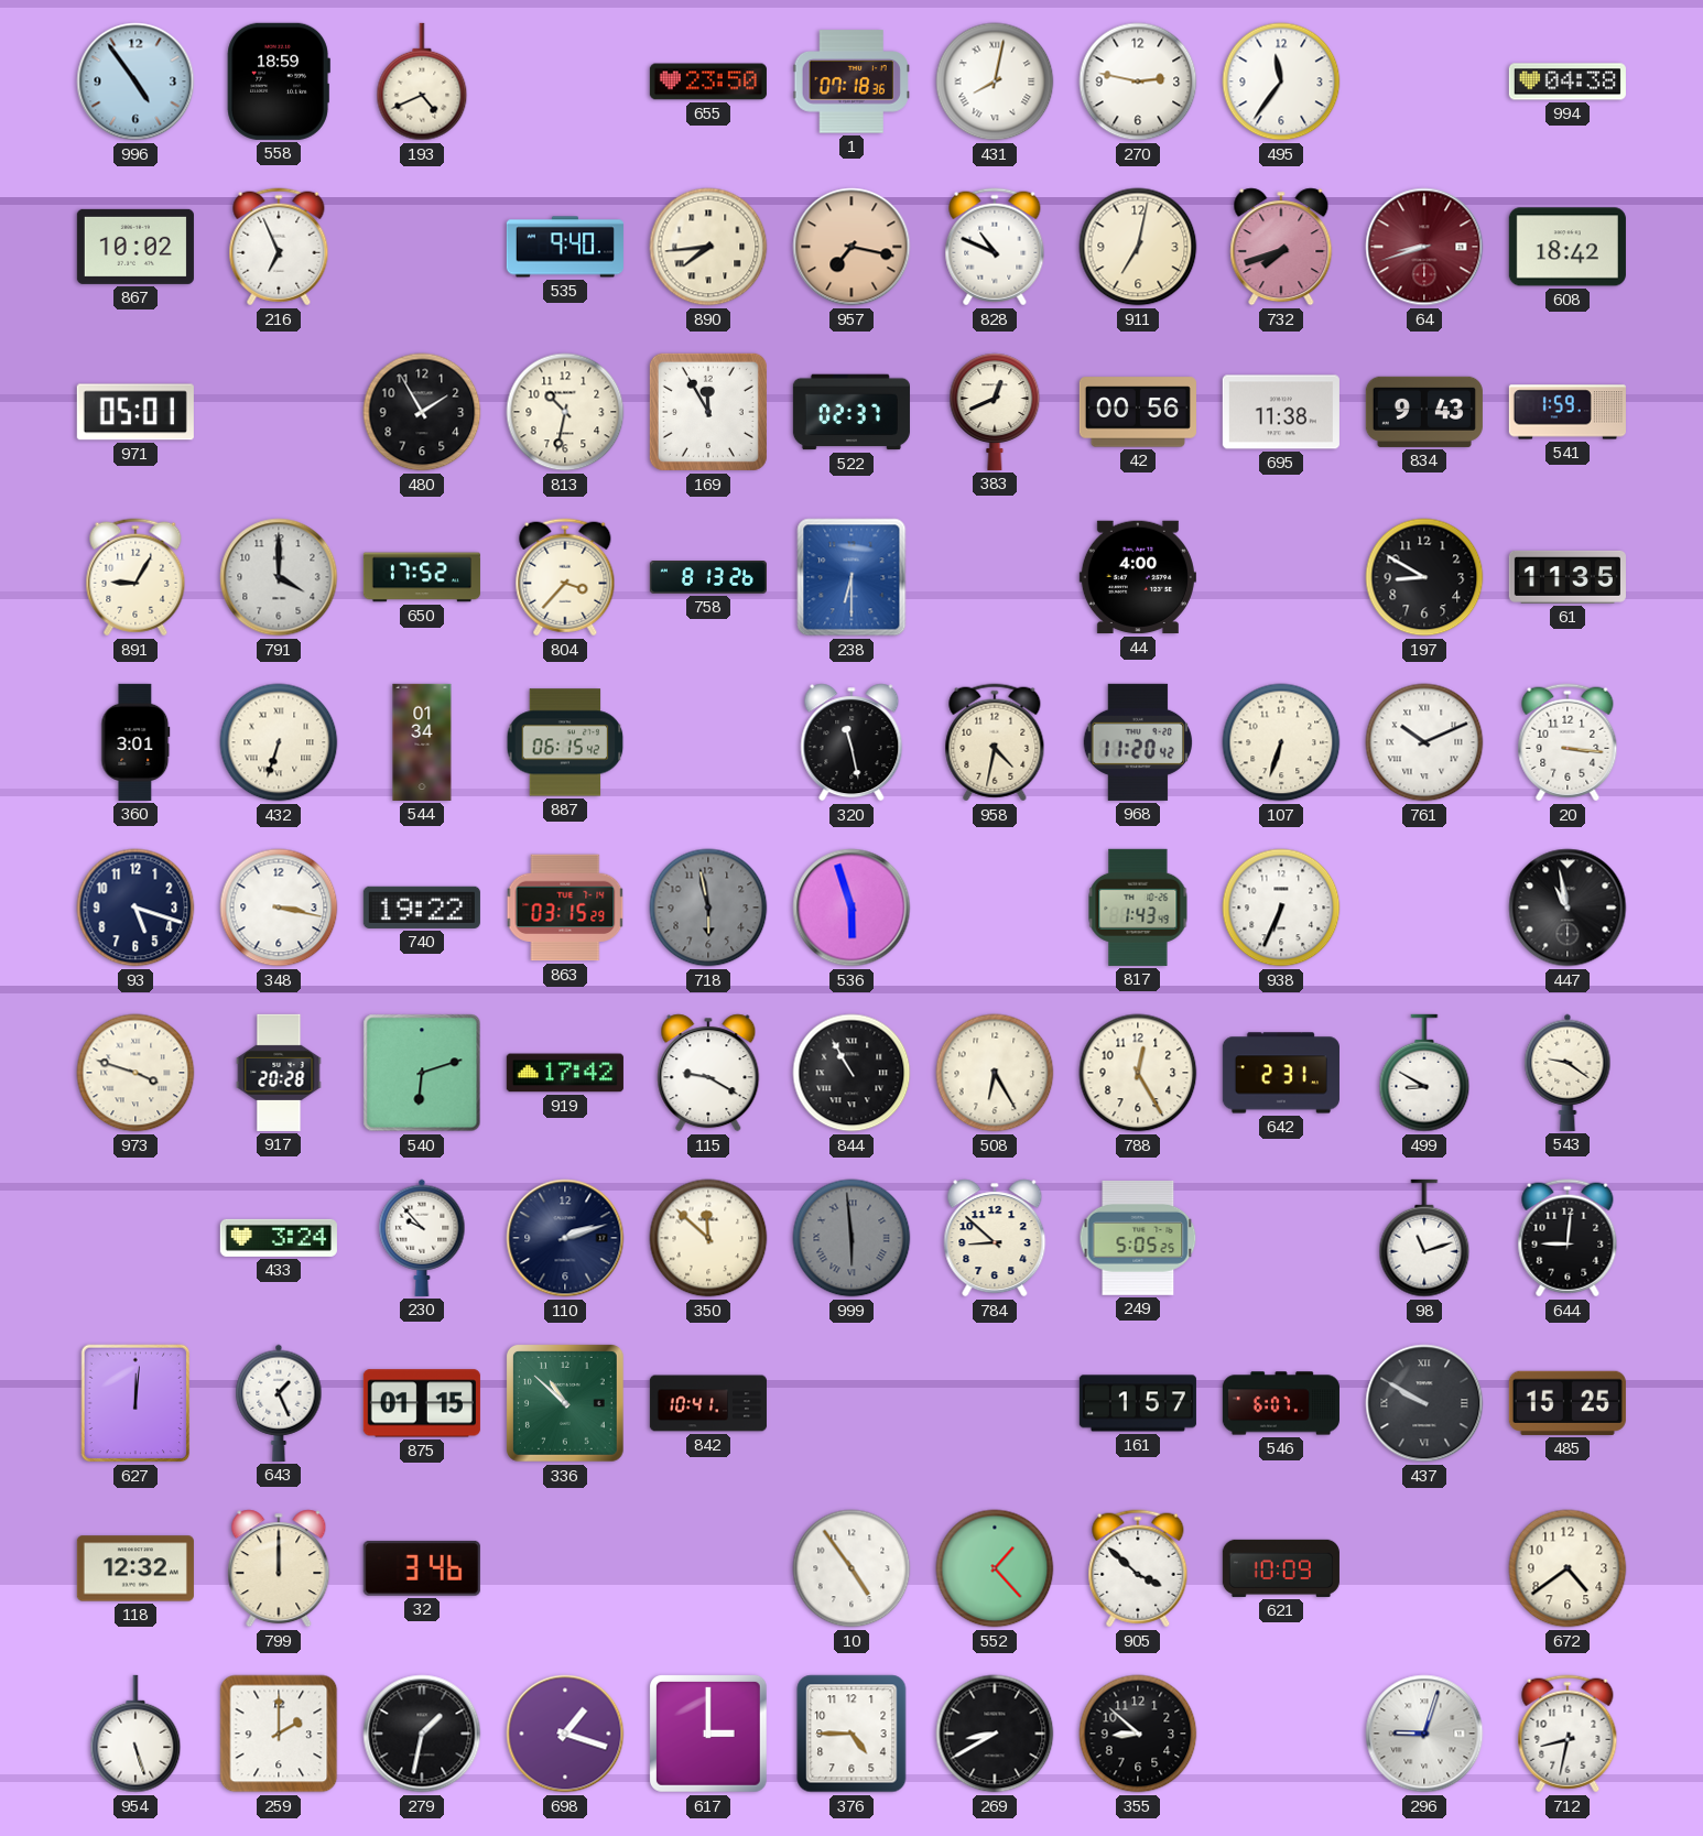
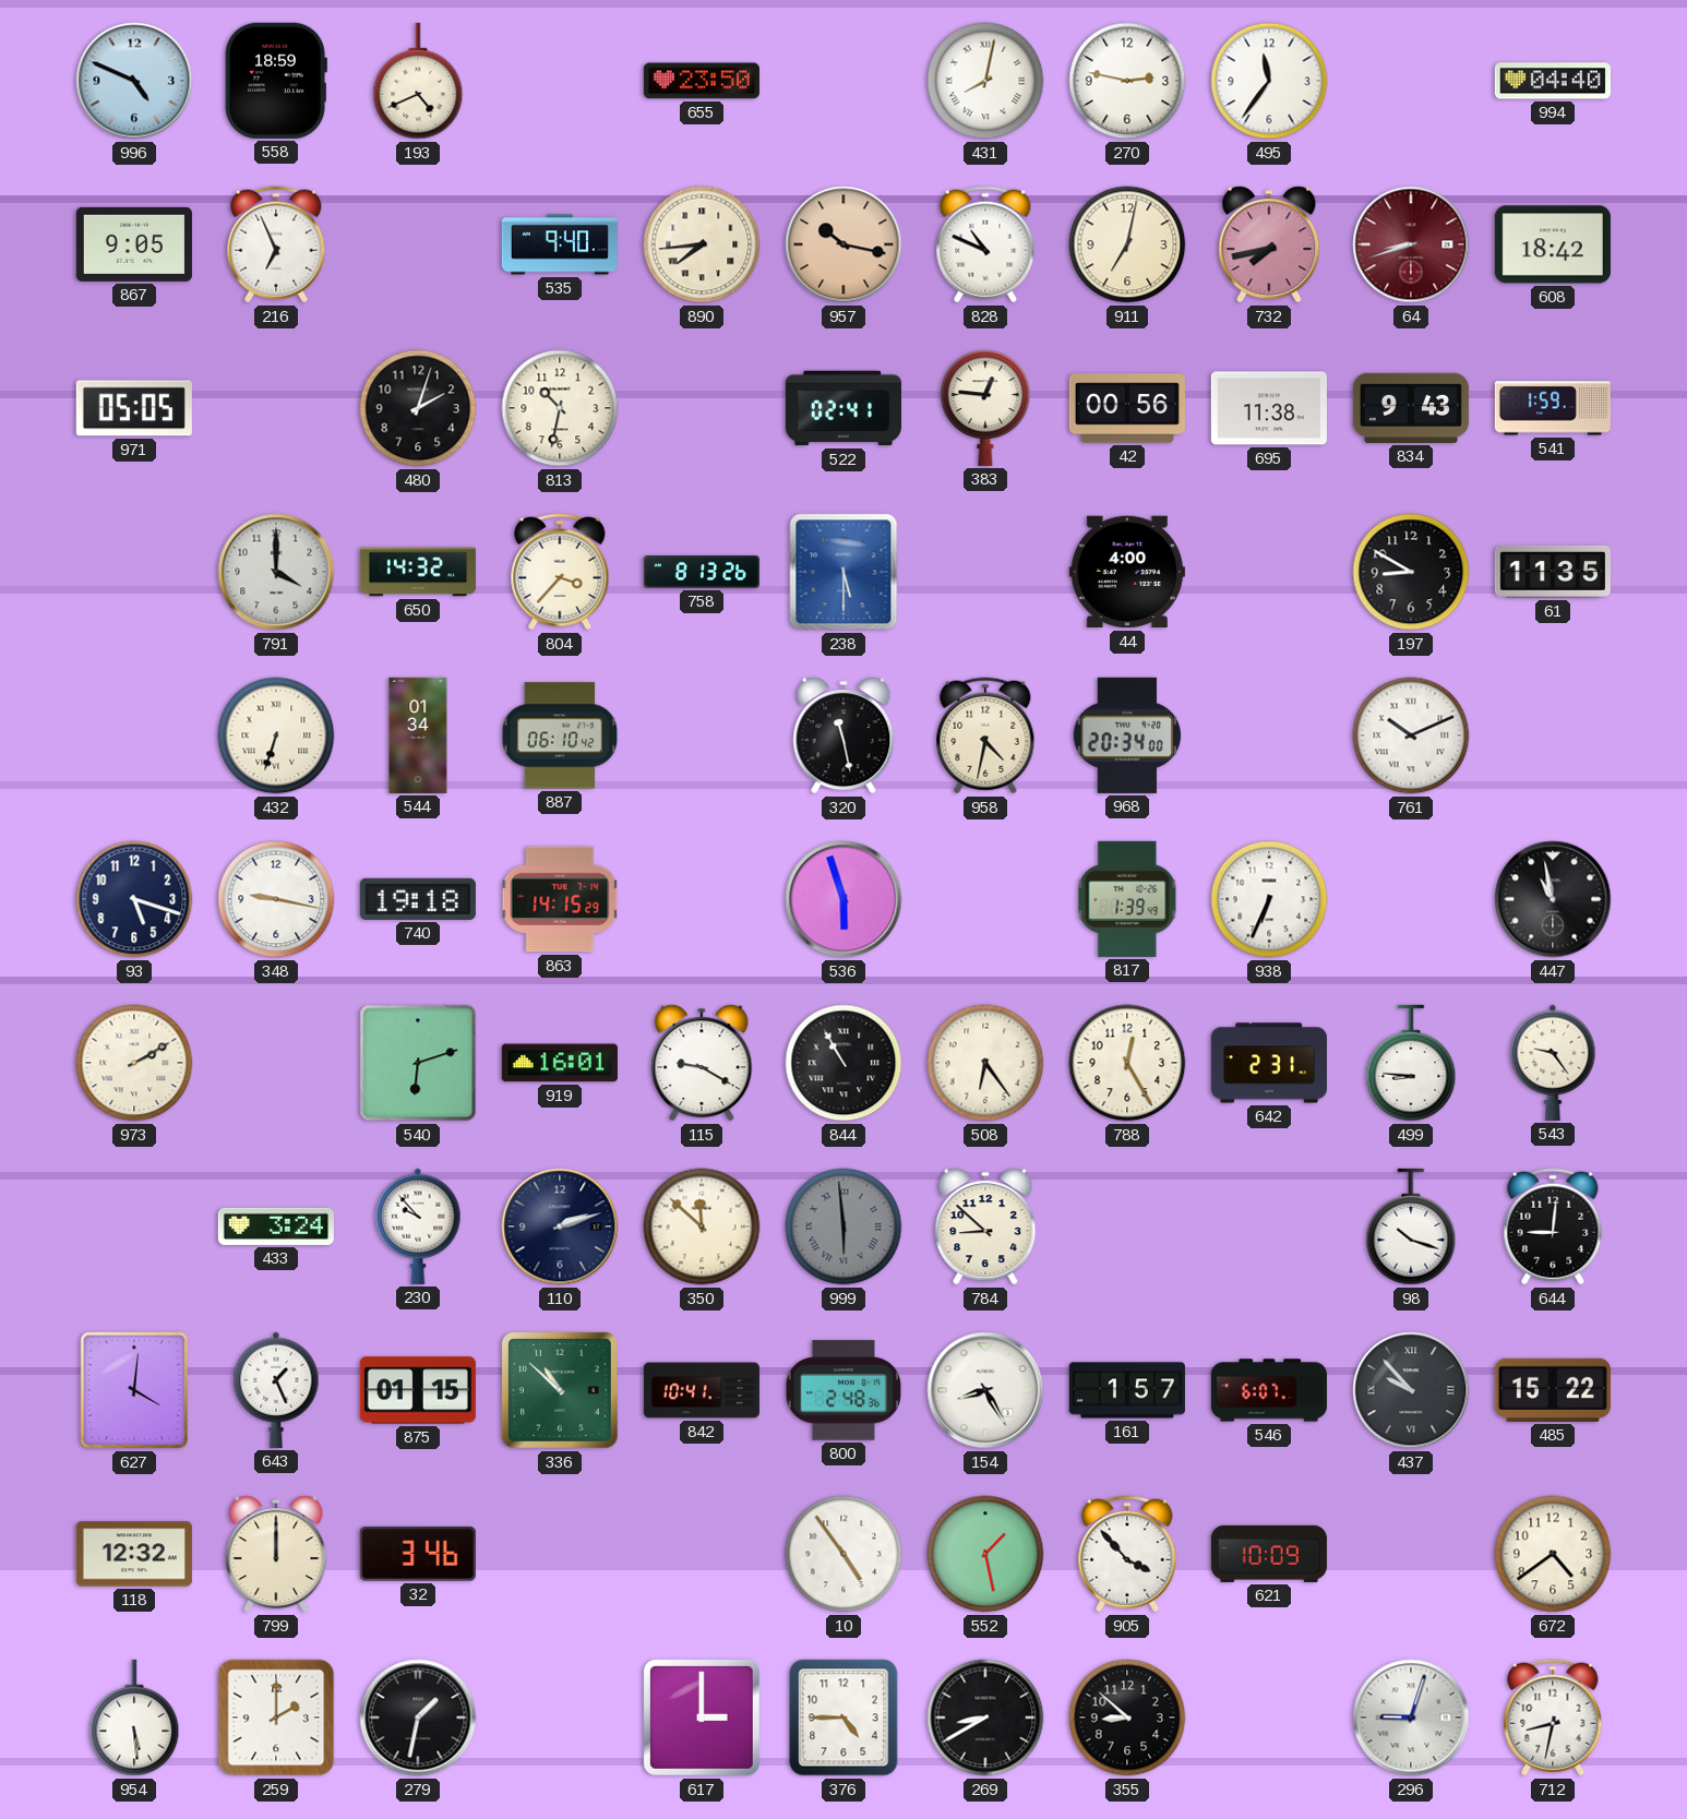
996: 4:54 -> 4:49 (134, 81)
1: 07:18 -> none (851, 82)
994: 04:38 -> 04:40 (1553, 81)
867: 10:02 -> 9:05 (134, 244)
957: 7:17 -> 10:17 (844, 244)
732: 7:42 -> 7:43 (1269, 244)
971: 05:01 -> 05:05 (134, 408)
480: 1:55 -> 2:03 (418, 408)
169: 11:55 -> none (708, 412)
522: 02:37 -> 02:41 (844, 408)
383: 12:41 -> 12:46 (985, 408)
891: 9:05 -> none (135, 577)
650: 17:52 -> 14:32 (418, 572)
238: 6:30 -> 5:30 (844, 572)
360: 3:01 -> none (135, 742)
887: 06:15 -> 06:10 (560, 735)
968: 11:20 -> 20:34 (1127, 735)
107: 6:33 -> none (1281, 742)
20: 3:16 -> none (1568, 742)
348: 3:17 -> 9:17 (276, 899)
740: 19:22 -> 19:18 (418, 899)
863: 03:15 -> 14:15 (560, 899)
718: 5:58 -> none (708, 908)
817: 1:43 -> 1:39 (1127, 899)
973: 3:48 -> 2:10 (134, 1063)
917: 20:28 -> none (279, 1073)
919: 17:42 -> 16:01 (560, 1063)
508: 6:25 -> 6:24 (985, 1063)
499: 8:50 -> 8:46 (1411, 1063)
543: 9:21 -> 9:24 (1553, 1063)
249: 5:05 -> none (1138, 1238)
98: 11:12 -> 10:18 (1411, 1226)
627: 12:01 -> 4:01 (134, 1390)
800: none -> 2:48 (844, 1390)
154: none -> 8:25 (985, 1390)
437: 9:50 -> 9:53 (1411, 1390)
485: 15:25 -> 15:22 (1553, 1390)
552: 1:23 -> 1:28 (985, 1554)
905: 3:52 -> 3:53 (1127, 1554)
954: 5:27 -> 5:29 (134, 1718)
698: 1:18 -> none (565, 1734)
